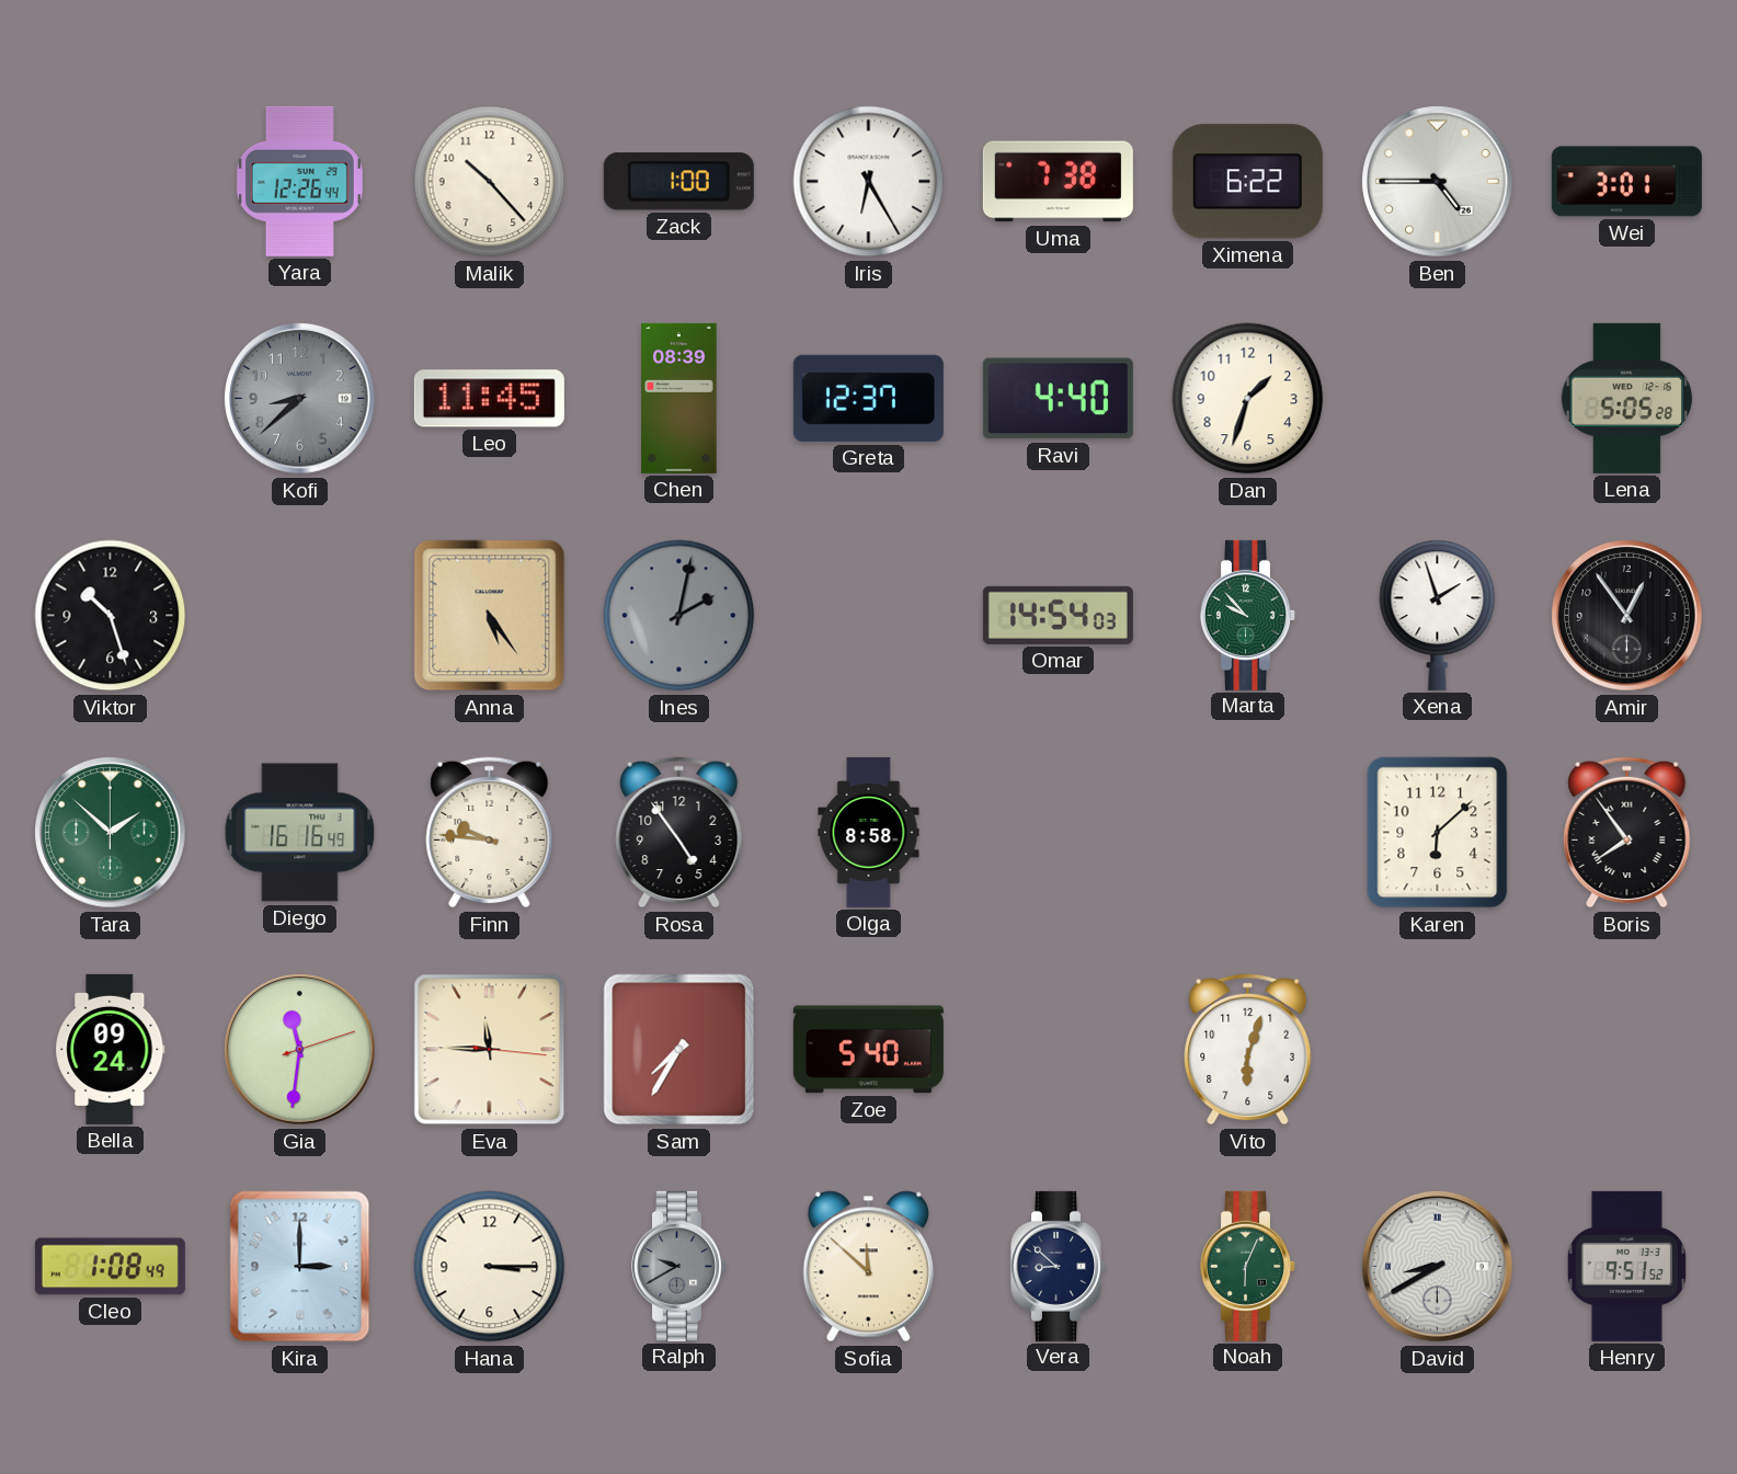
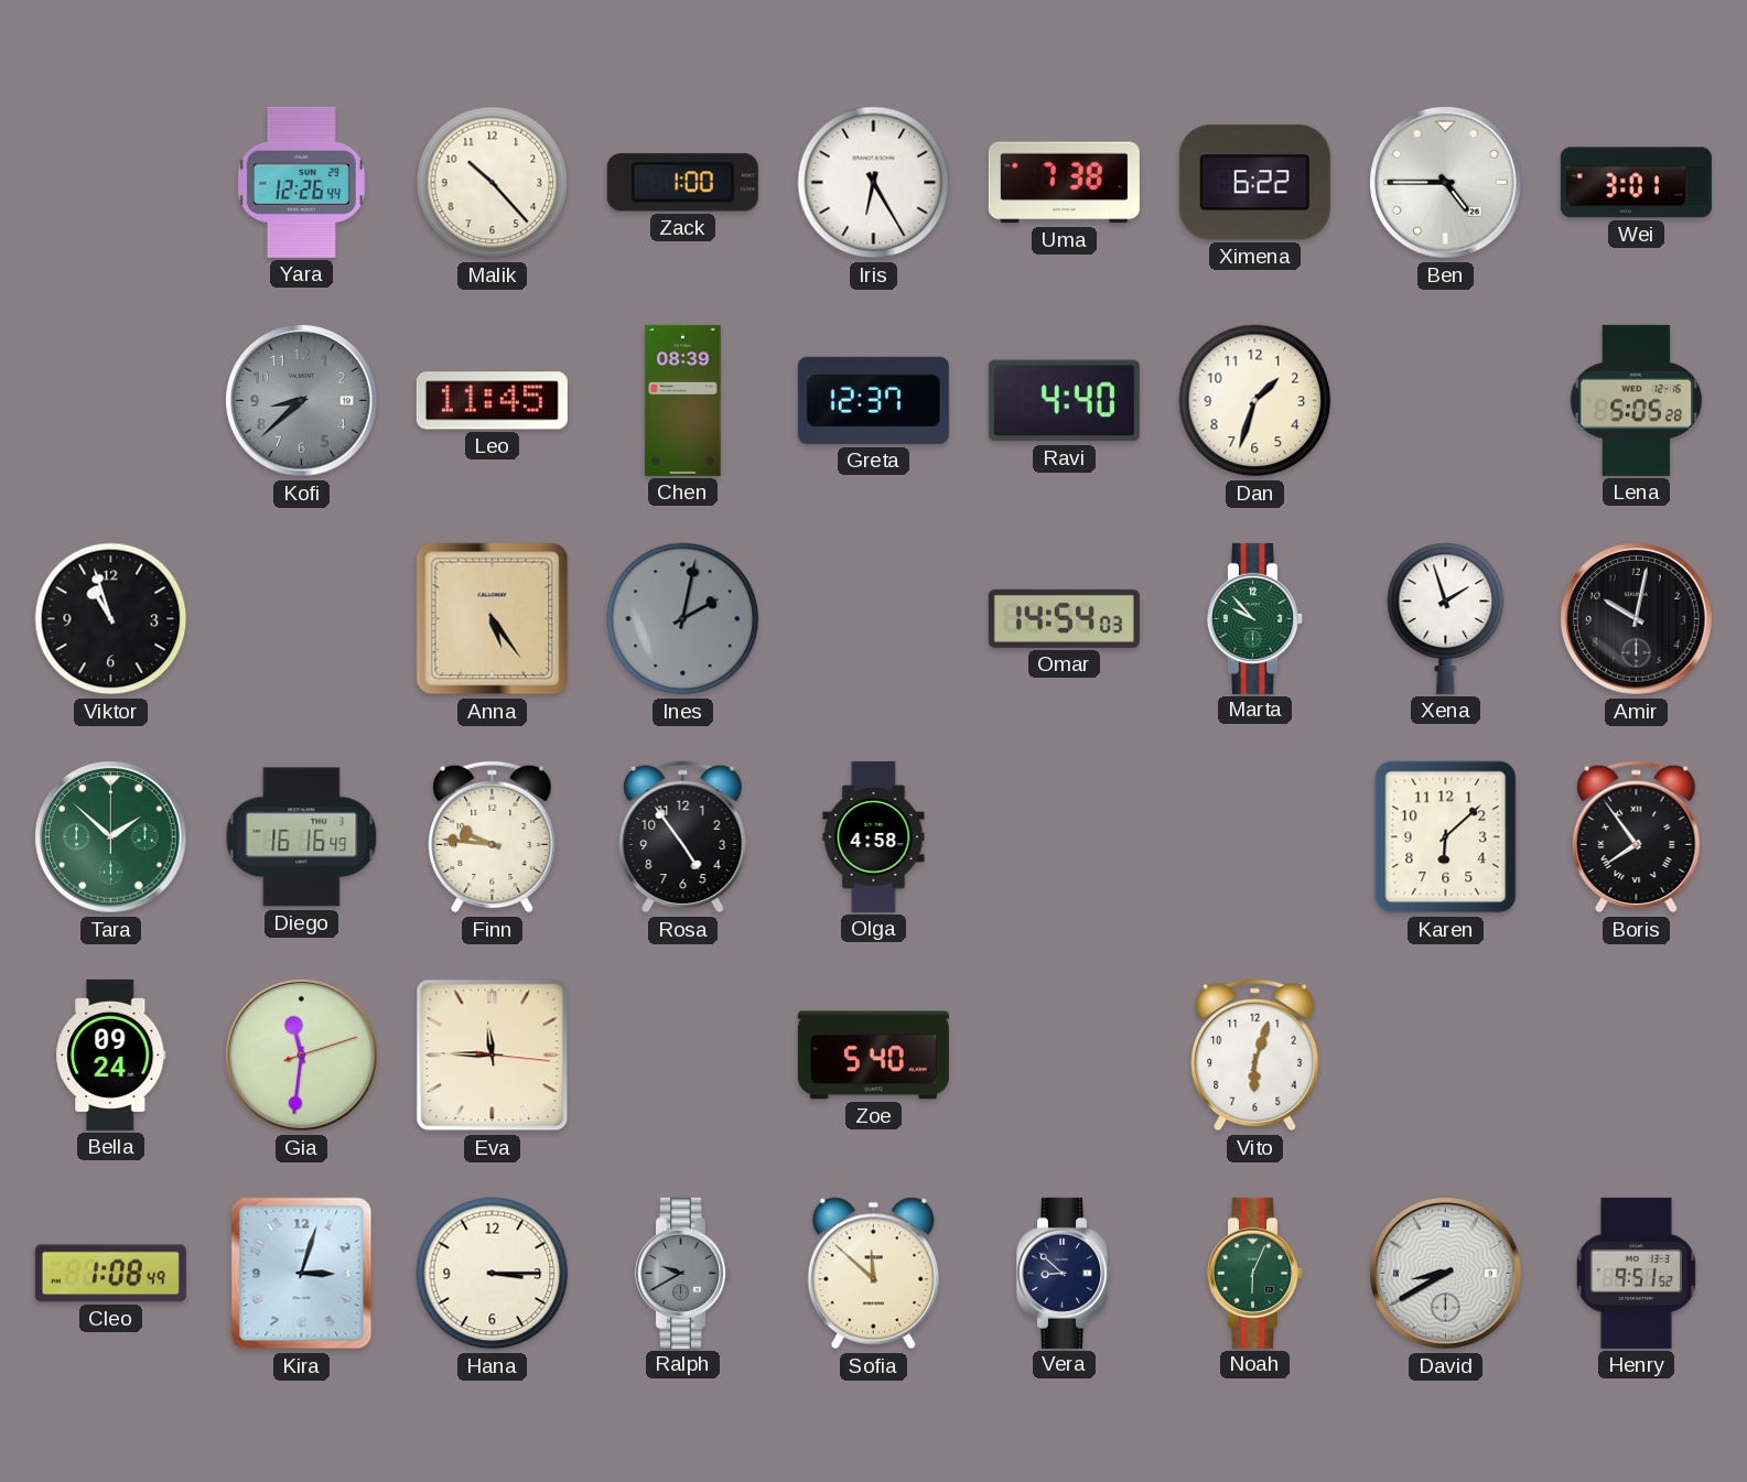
Viktor: 10:27 -> 10:57 (111, 619)
Amir: 12:54 -> 10:02 (1637, 619)
Olga: 8:58 -> 4:58 (874, 836)
Sam: 7:35 -> none (679, 1050)
Kira: 3:00 -> 3:03 (302, 1274)
